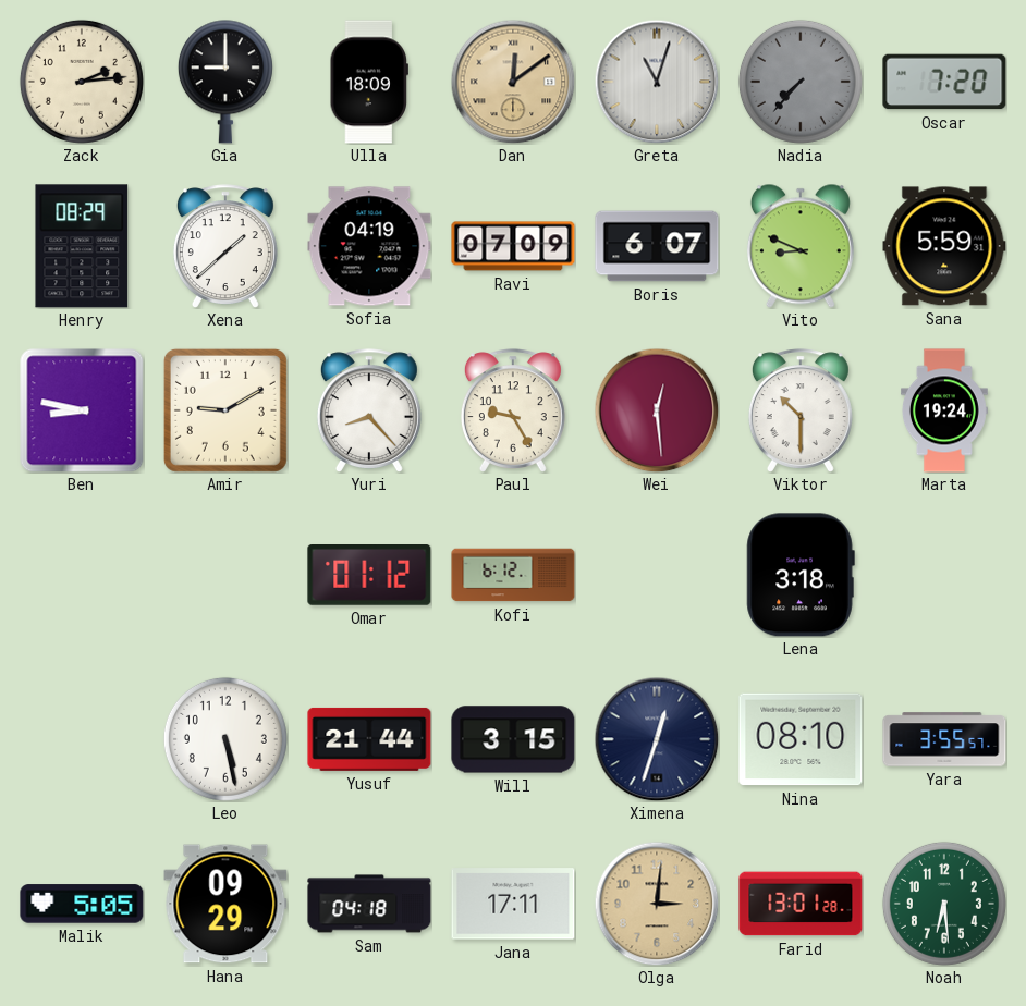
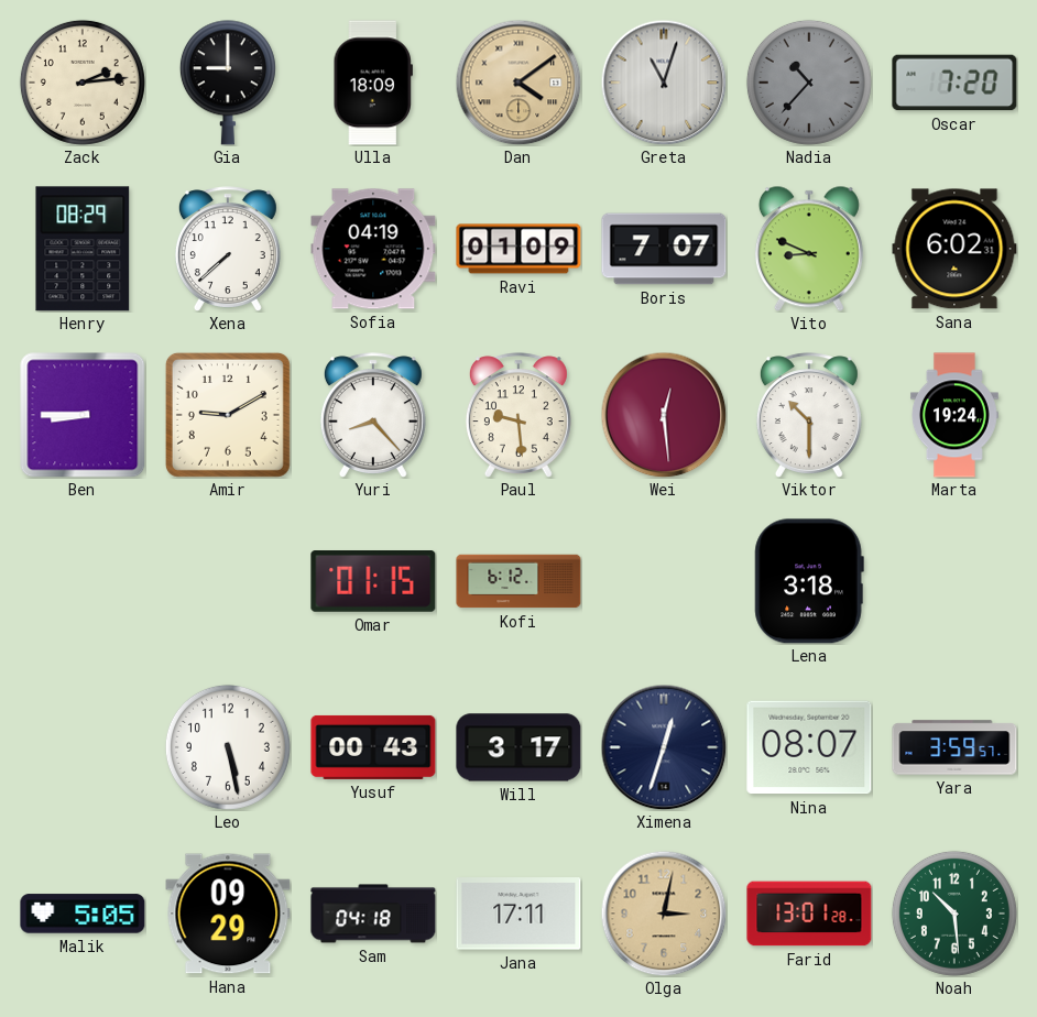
Dan: 12:09 -> 4:09 (518, 83)
Nadia: 7:37 -> 10:37 (809, 83)
Xena: 1:38 -> 7:38 (228, 249)
Ravi: 07:09 -> 01:09 (518, 249)
Boris: 6:07 -> 7:07 (664, 249)
Sana: 5:59 -> 6:02 (954, 249)
Ben: 8:47 -> 8:45 (83, 415)
Paul: 9:25 -> 9:29 (518, 415)
Omar: 01:12 -> 01:15 (373, 582)
Yusuf: 21:44 -> 00:43 (373, 747)
Will: 3:15 -> 3:17 (518, 747)
Nina: 08:10 -> 08:07 (809, 747)
Yara: 3:55 -> 3:59 (954, 747)
Olga: 3:01 -> 3:02 (664, 914)
Noah: 6:29 -> 10:29 (954, 914)
